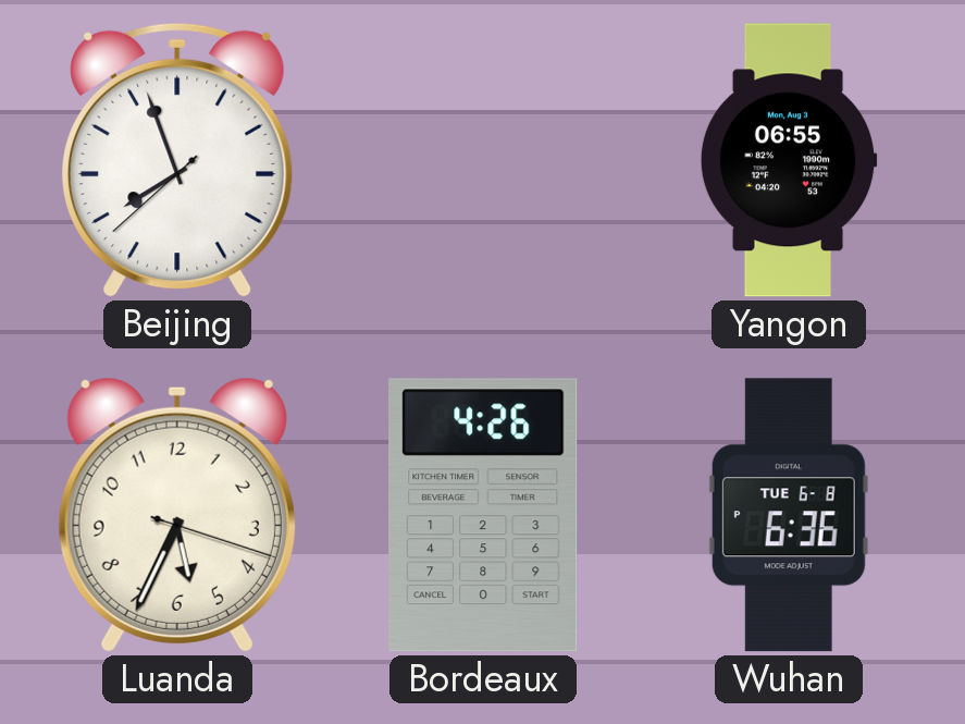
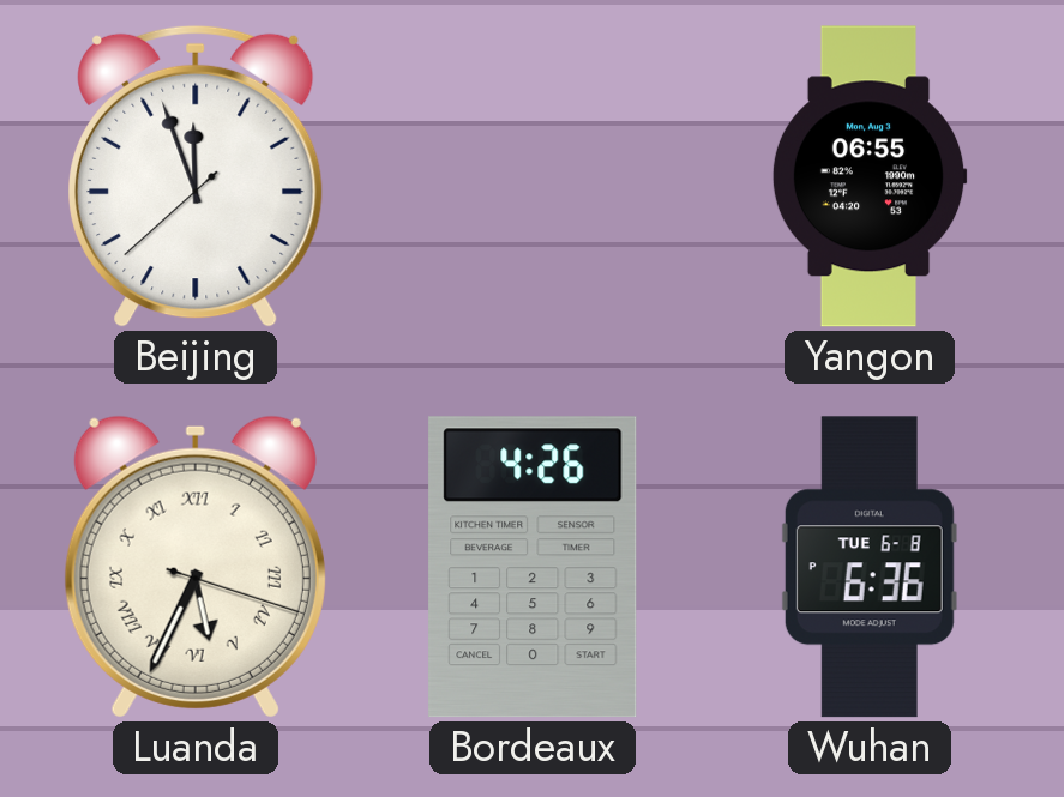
Beijing: 7:56 -> 11:56 (196, 176)
Luanda numerals: Arabic -> Roman (196, 567)
